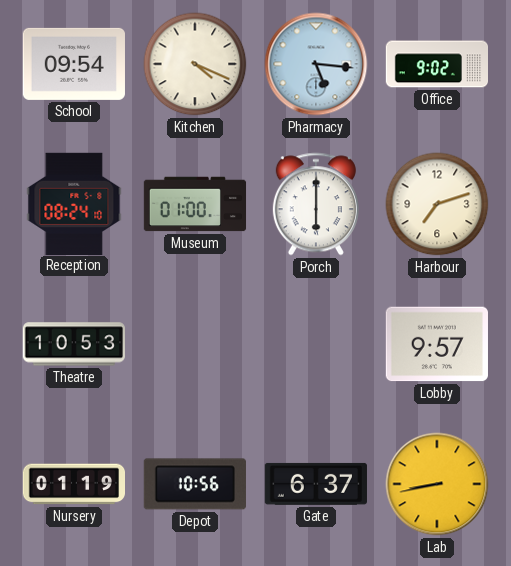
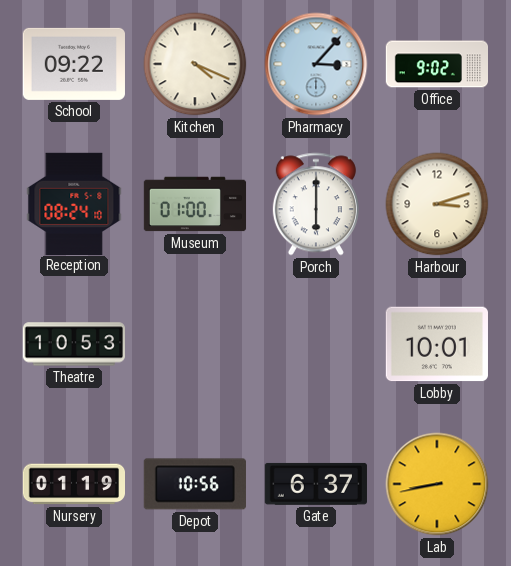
School: 09:54 -> 09:22 (74, 64)
Pharmacy: 5:16 -> 3:07 (316, 64)
Harbour: 7:12 -> 3:12 (437, 204)
Lobby: 9:57 -> 10:01 (437, 344)
